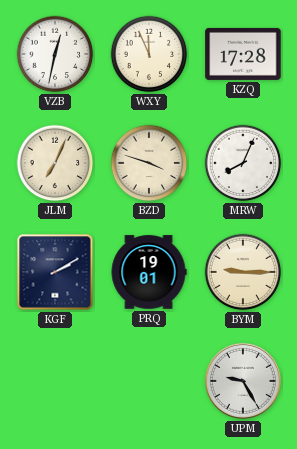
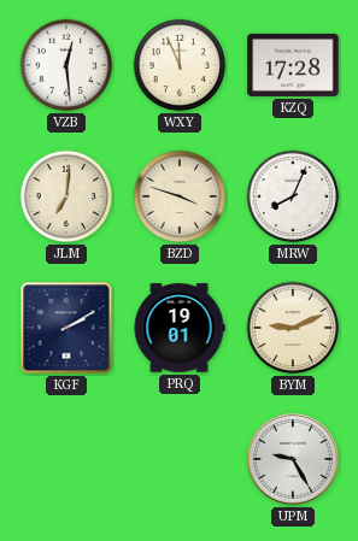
VZB: 12:32 -> 12:29 (66, 65)
JLM: 7:04 -> 7:01 (66, 196)
BYM: 9:15 -> 9:11 (293, 328)
